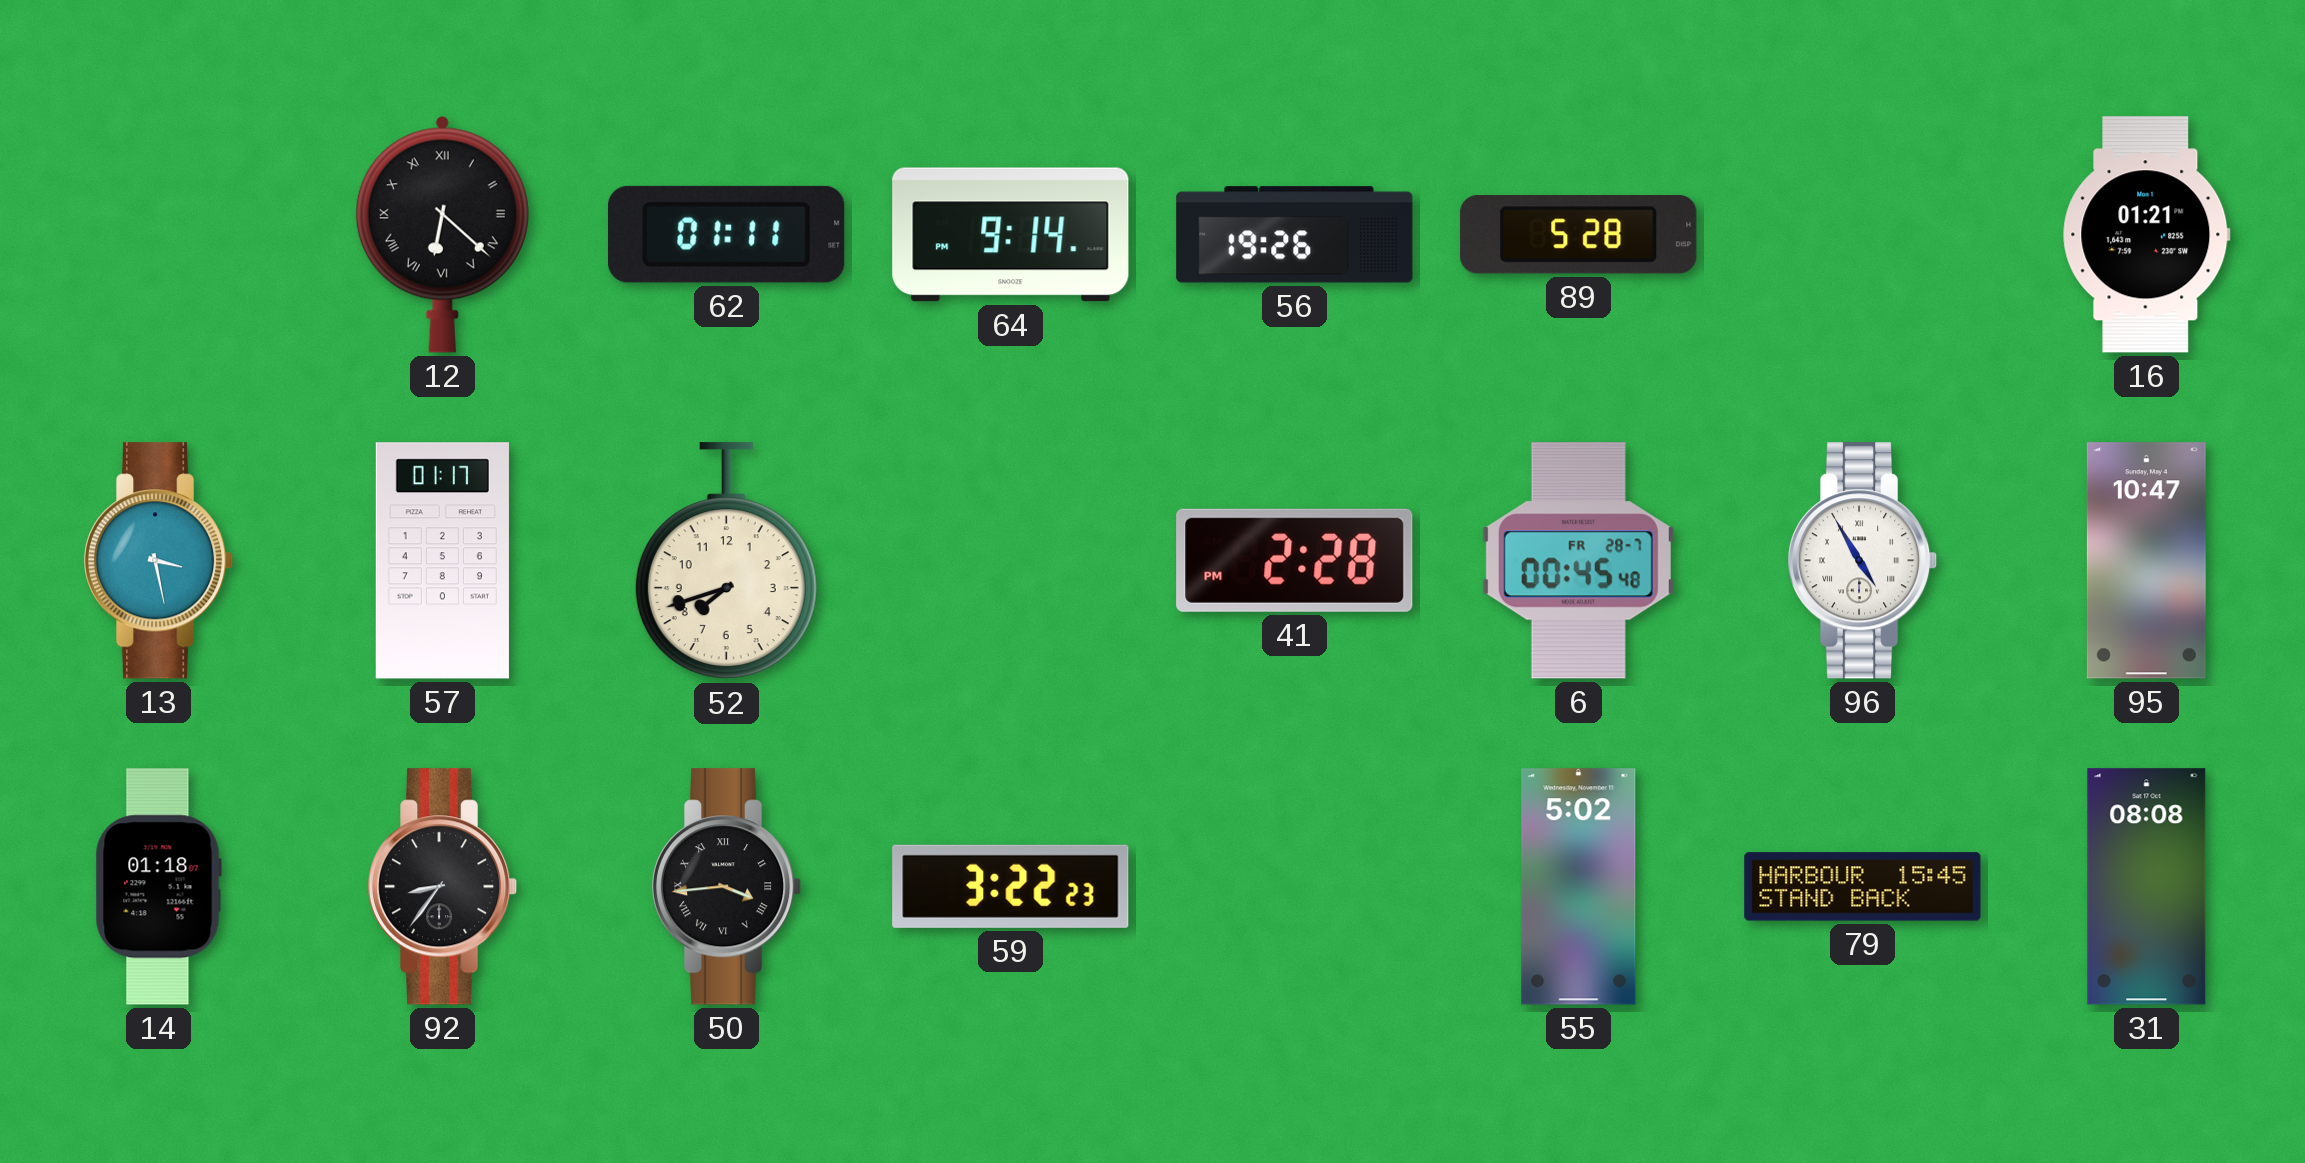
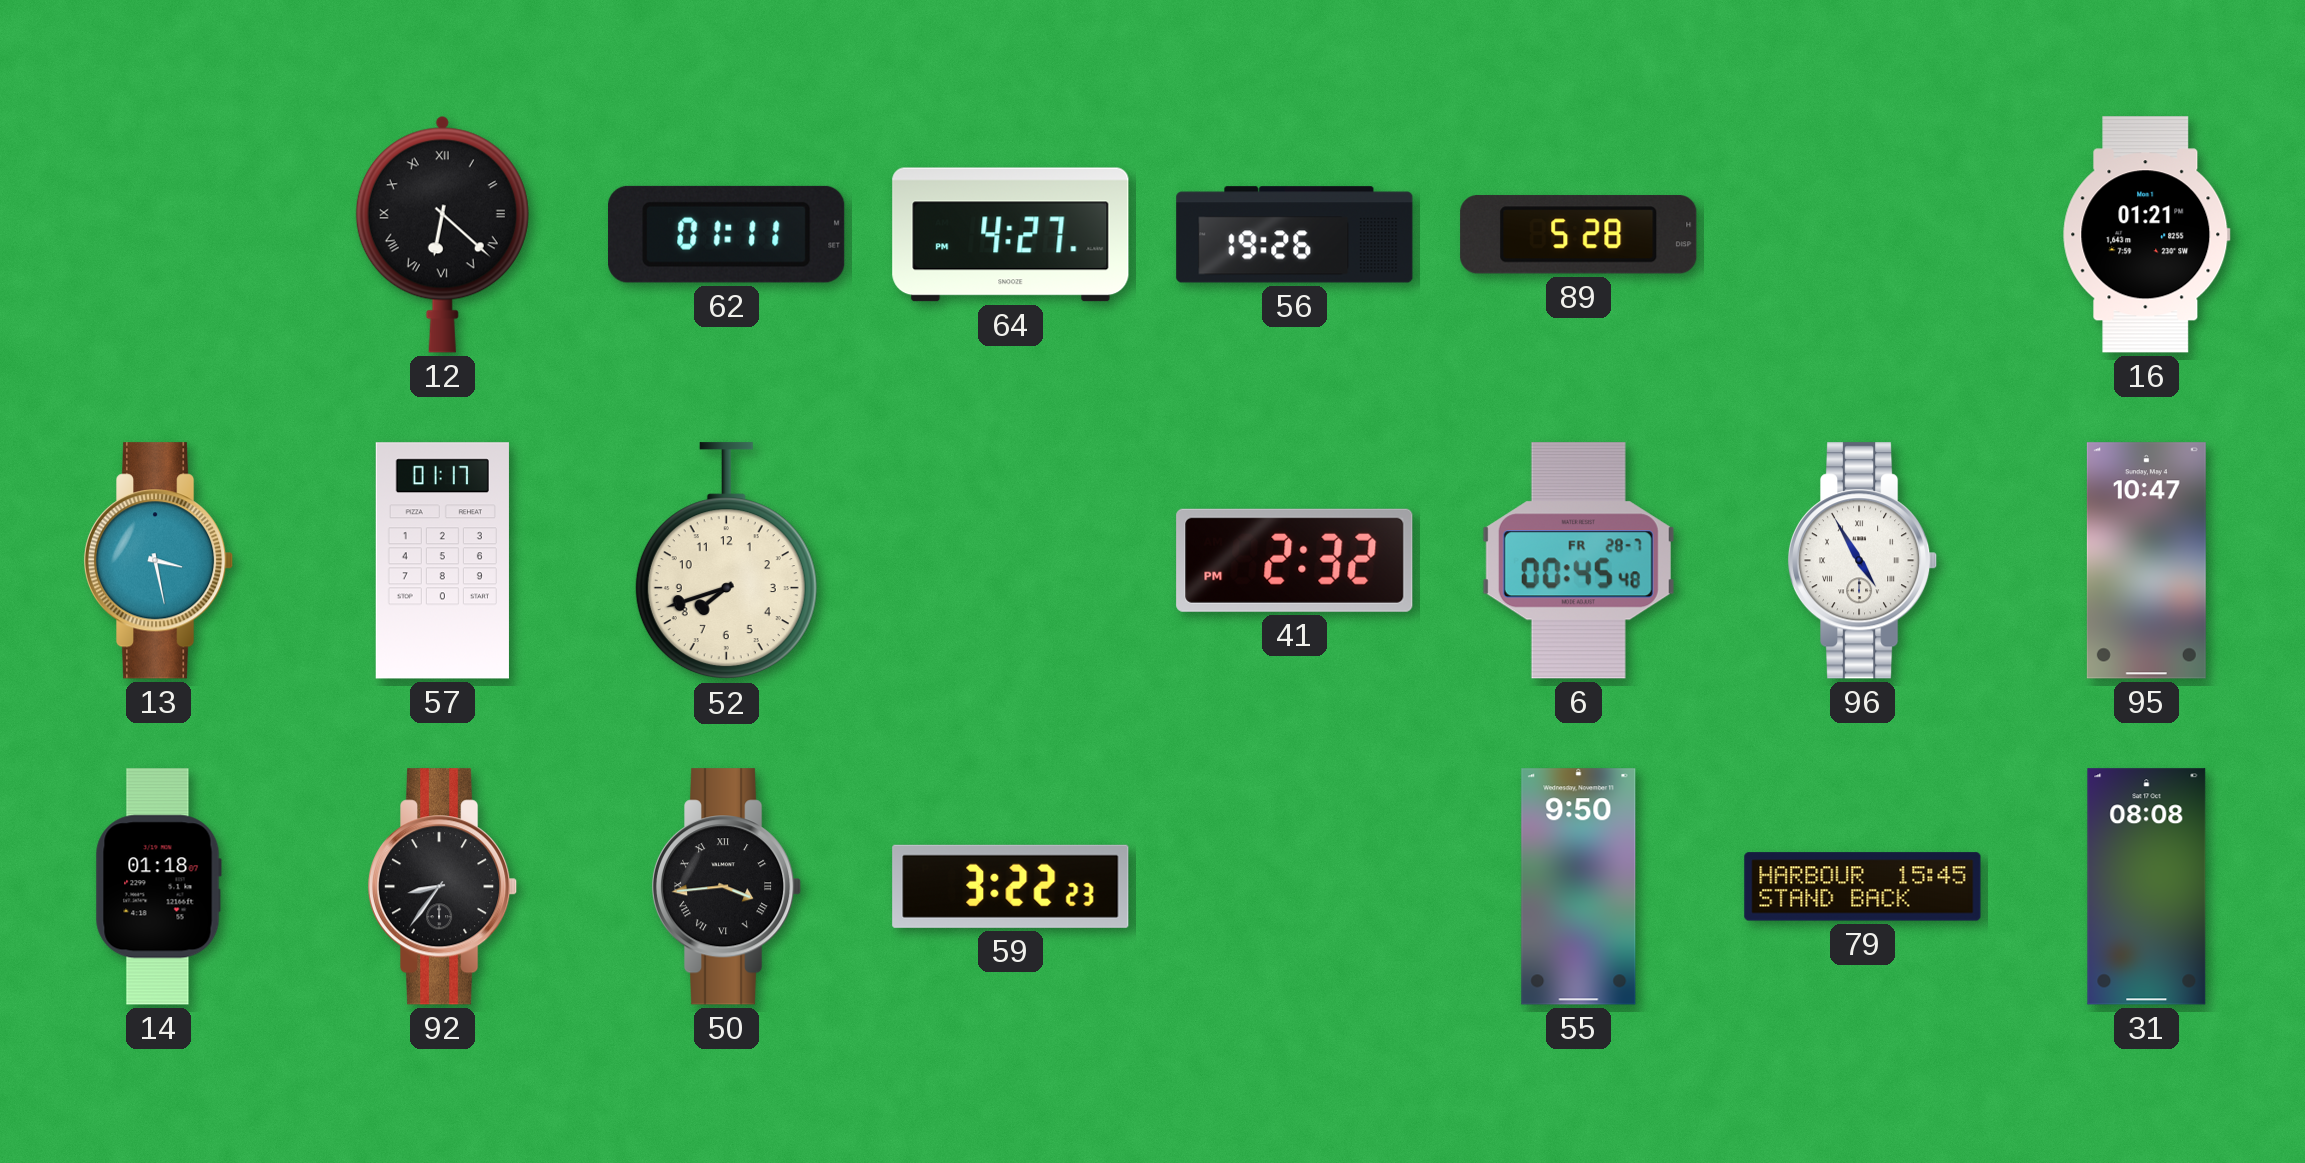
64: 9:14 -> 4:27 (1011, 235)
41: 2:28 -> 2:32 (1295, 560)
55: 5:02 -> 9:50 (1579, 887)
